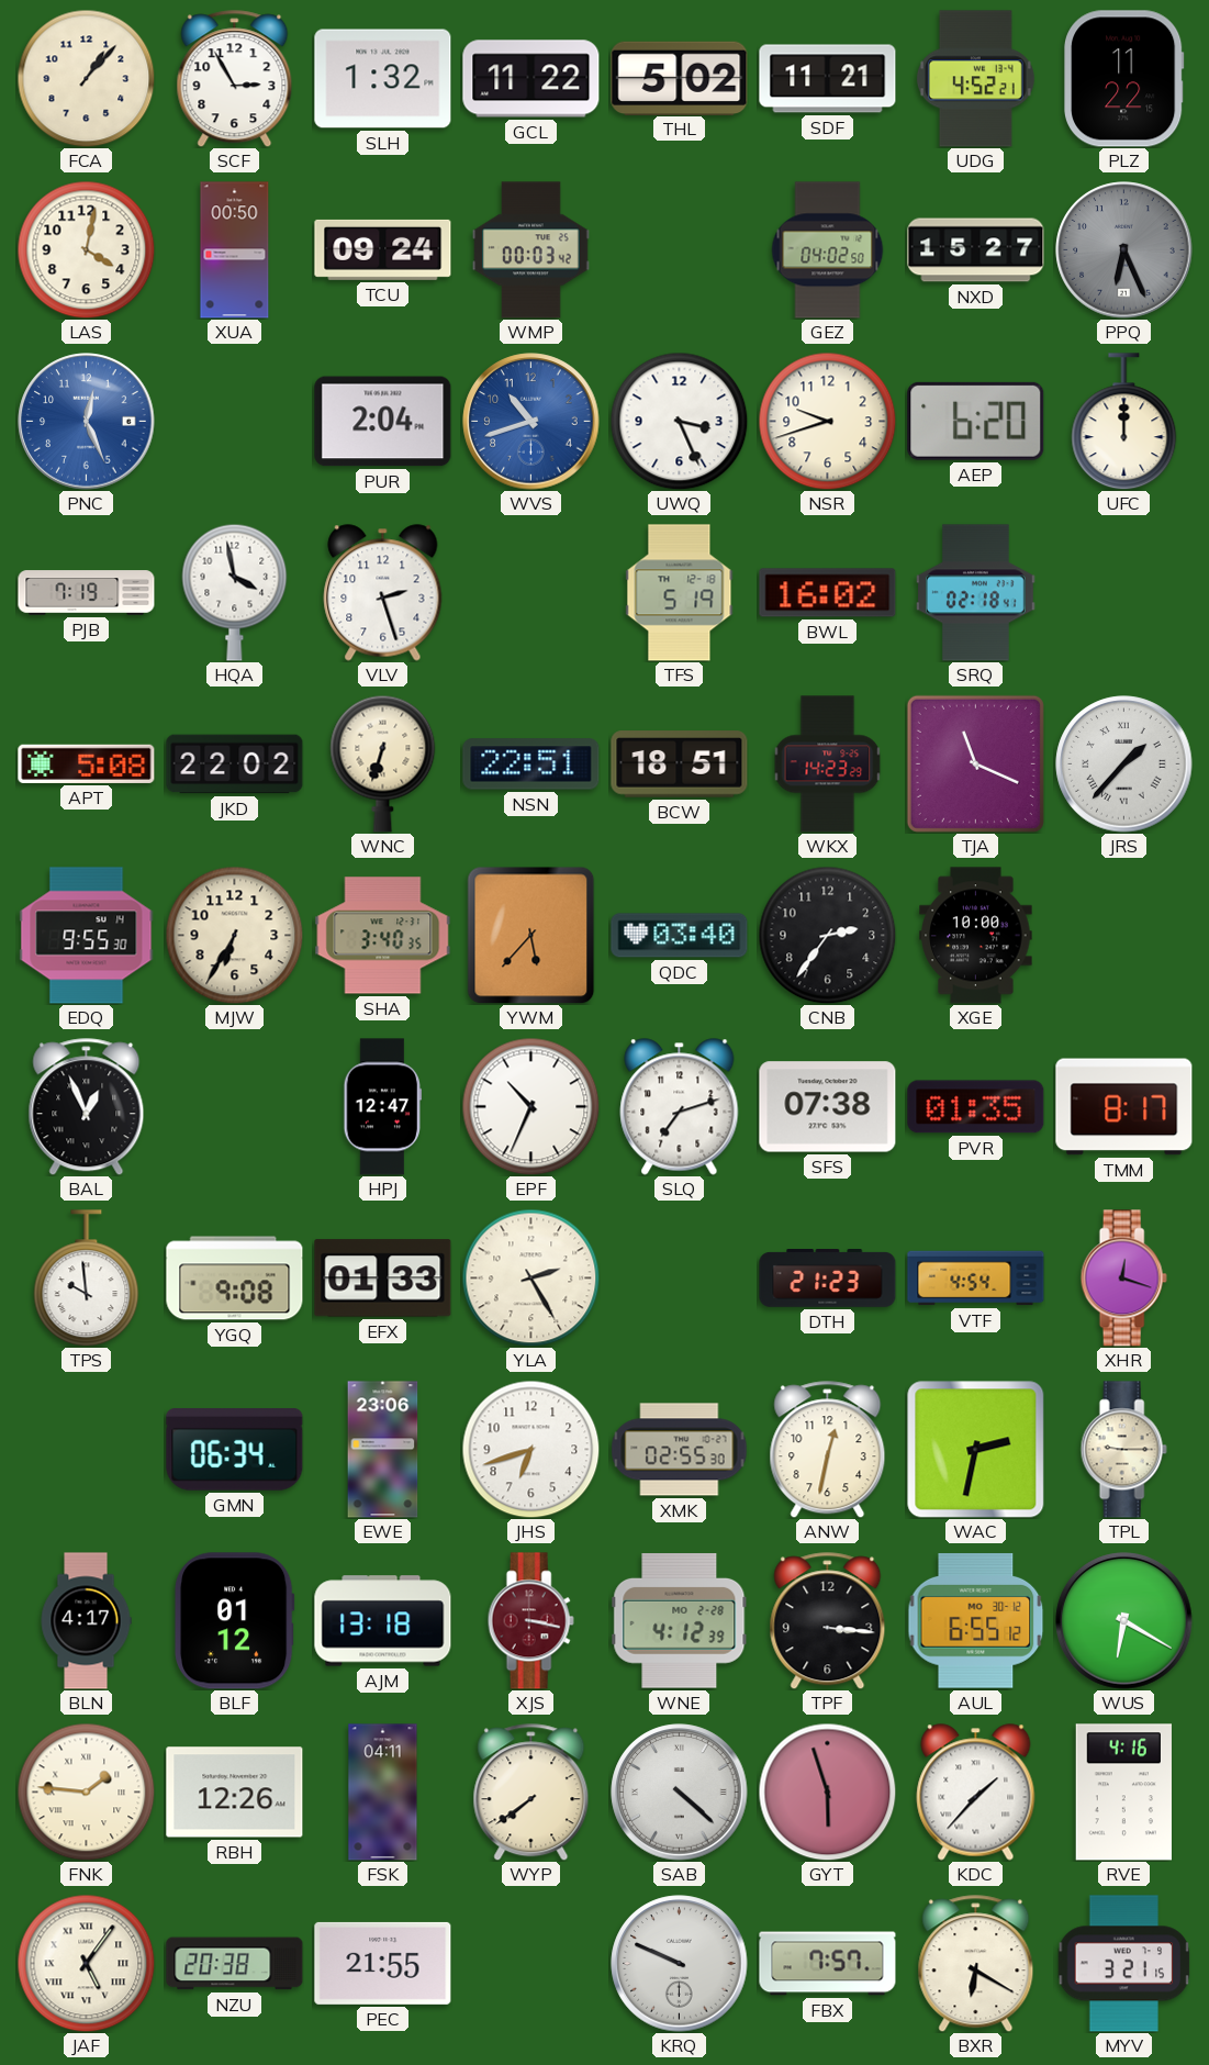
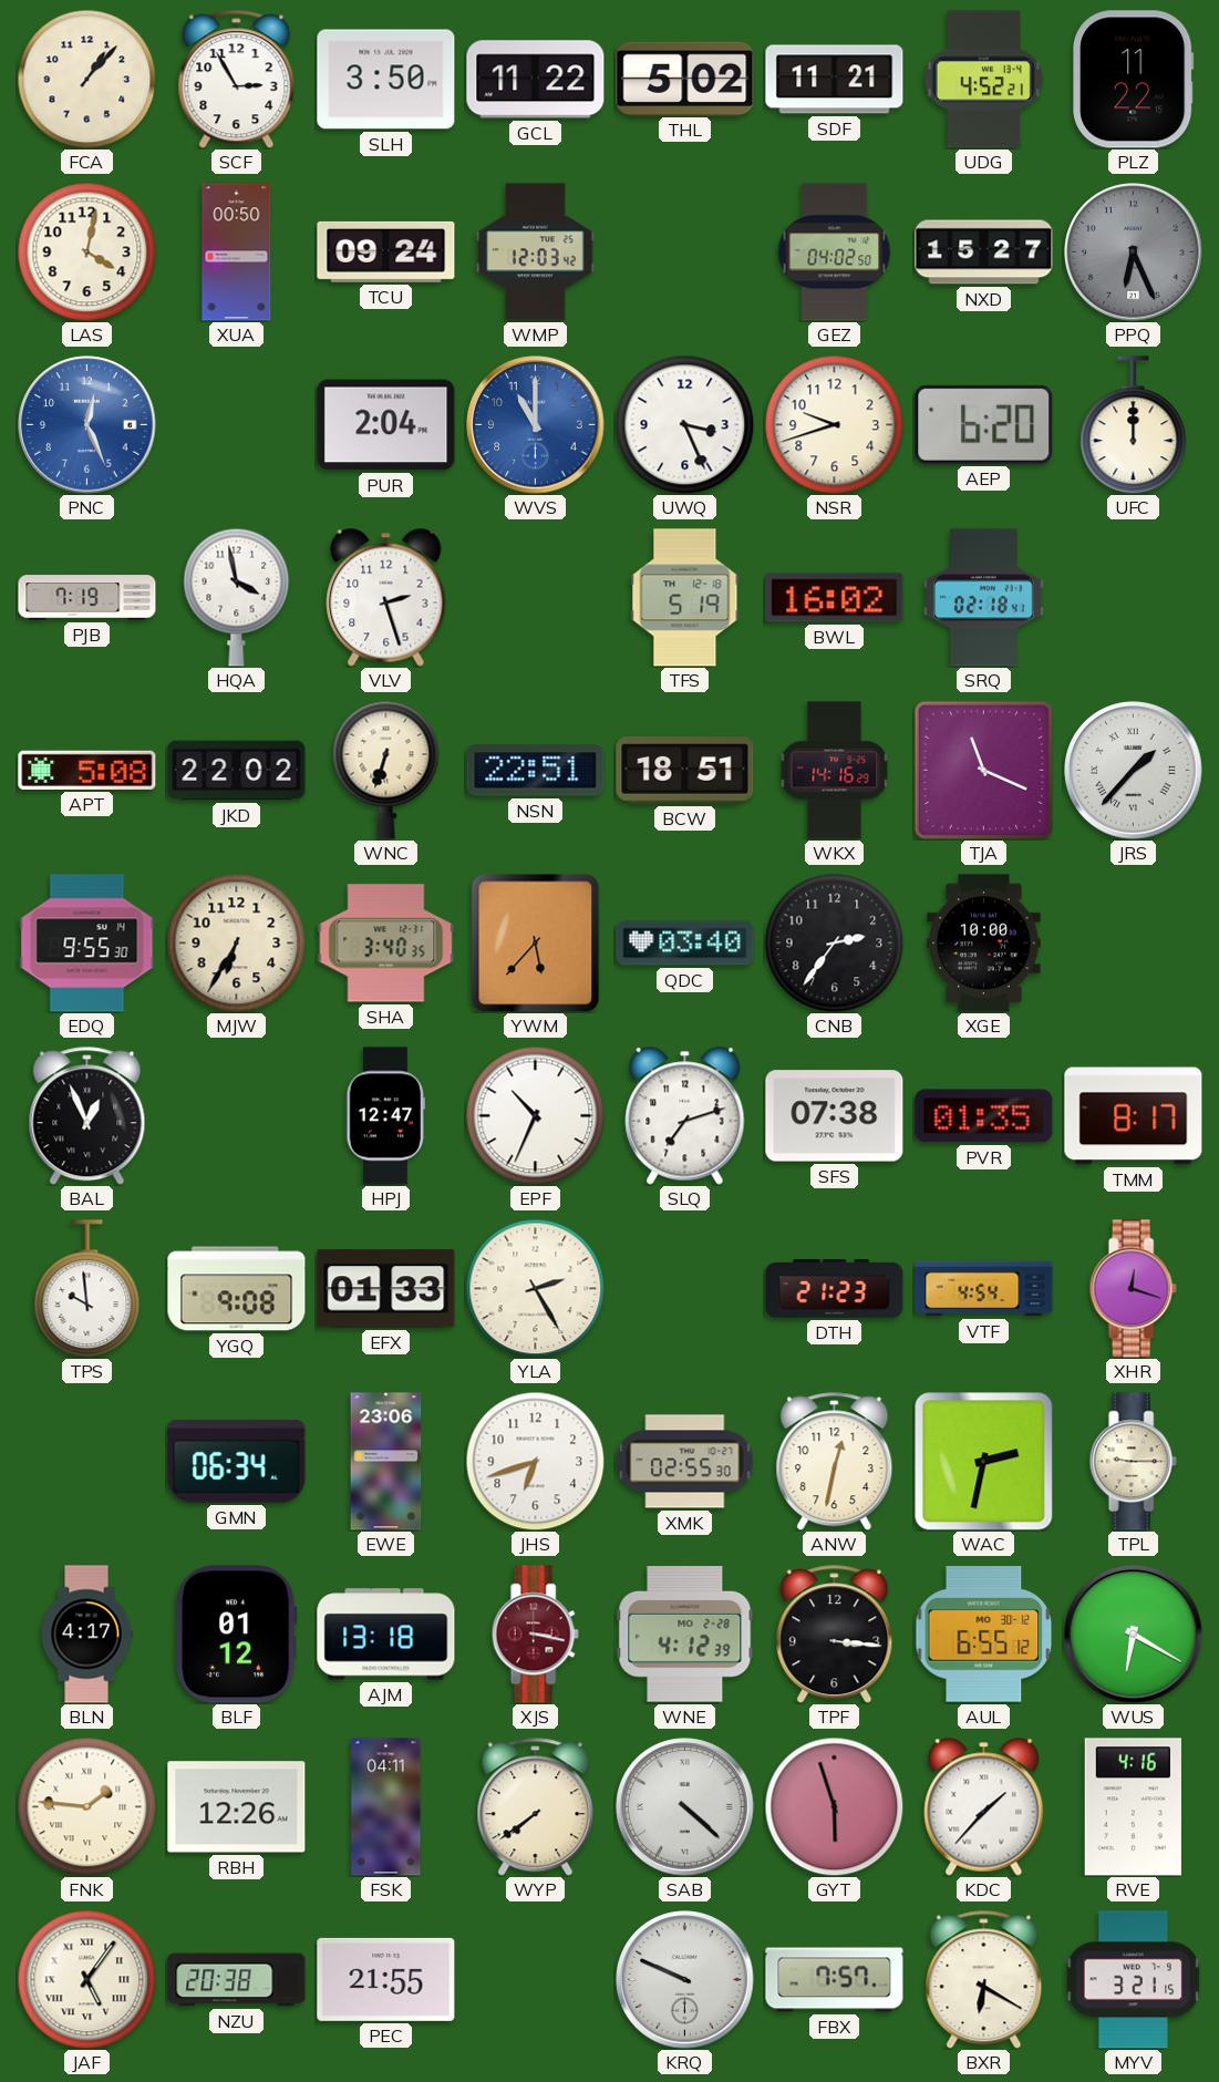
SLH: 1:32 -> 3:50 (386, 80)
WMP: 00:03 -> 12:03 (536, 252)
WVS: 10:42 -> 11:00 (536, 425)
WKX: 14:23 -> 14:16 (835, 771)
